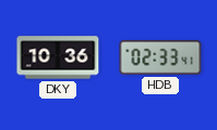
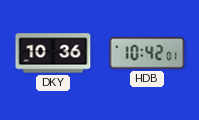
HDB: 02:33 -> 10:42 (147, 53)
